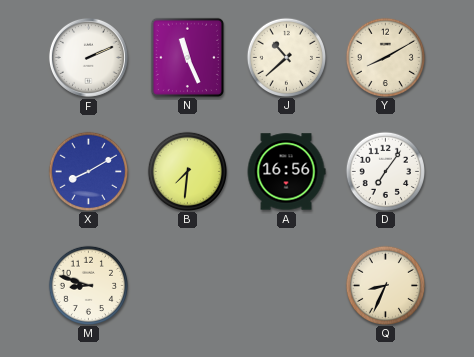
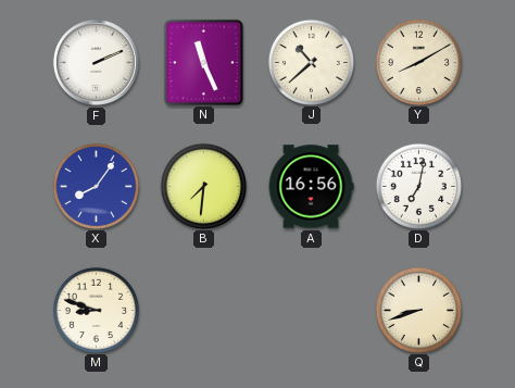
X: 8:10 -> 8:06 (96, 186)
D: 7:06 -> 7:02 (418, 186)
Q: 8:34 -> 8:42 (418, 310)
